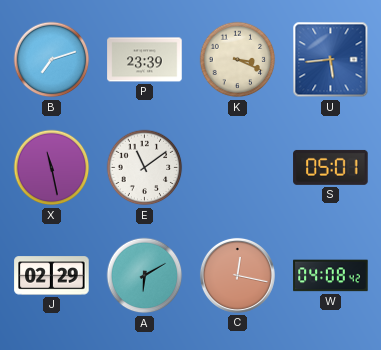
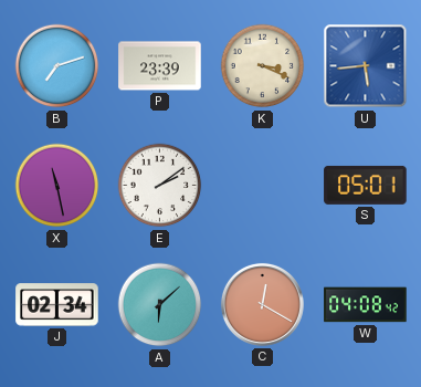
E: 11:09 -> 2:09 (160, 186)
J: 02:29 -> 02:34 (57, 305)
A: 6:10 -> 6:08 (160, 305)
C: 12:17 -> 12:20 (262, 304)
